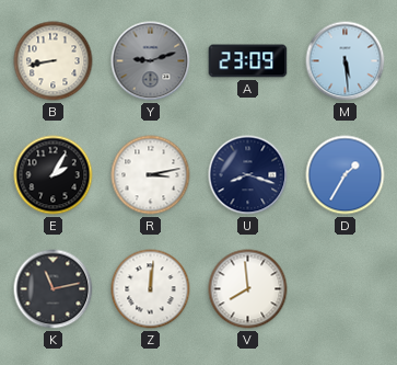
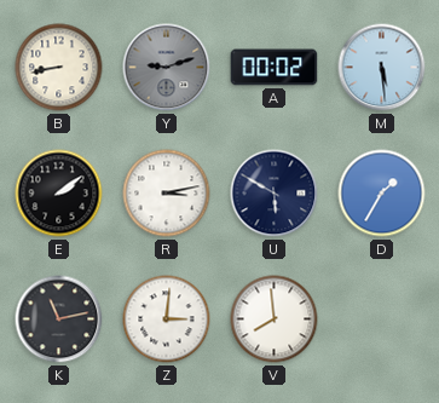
A: 23:09 -> 00:02 (275, 68)
E: 2:05 -> 2:09 (59, 194)
U: 8:18 -> 5:50 (275, 194)
Z: 12:01 -> 3:01 (167, 319)
